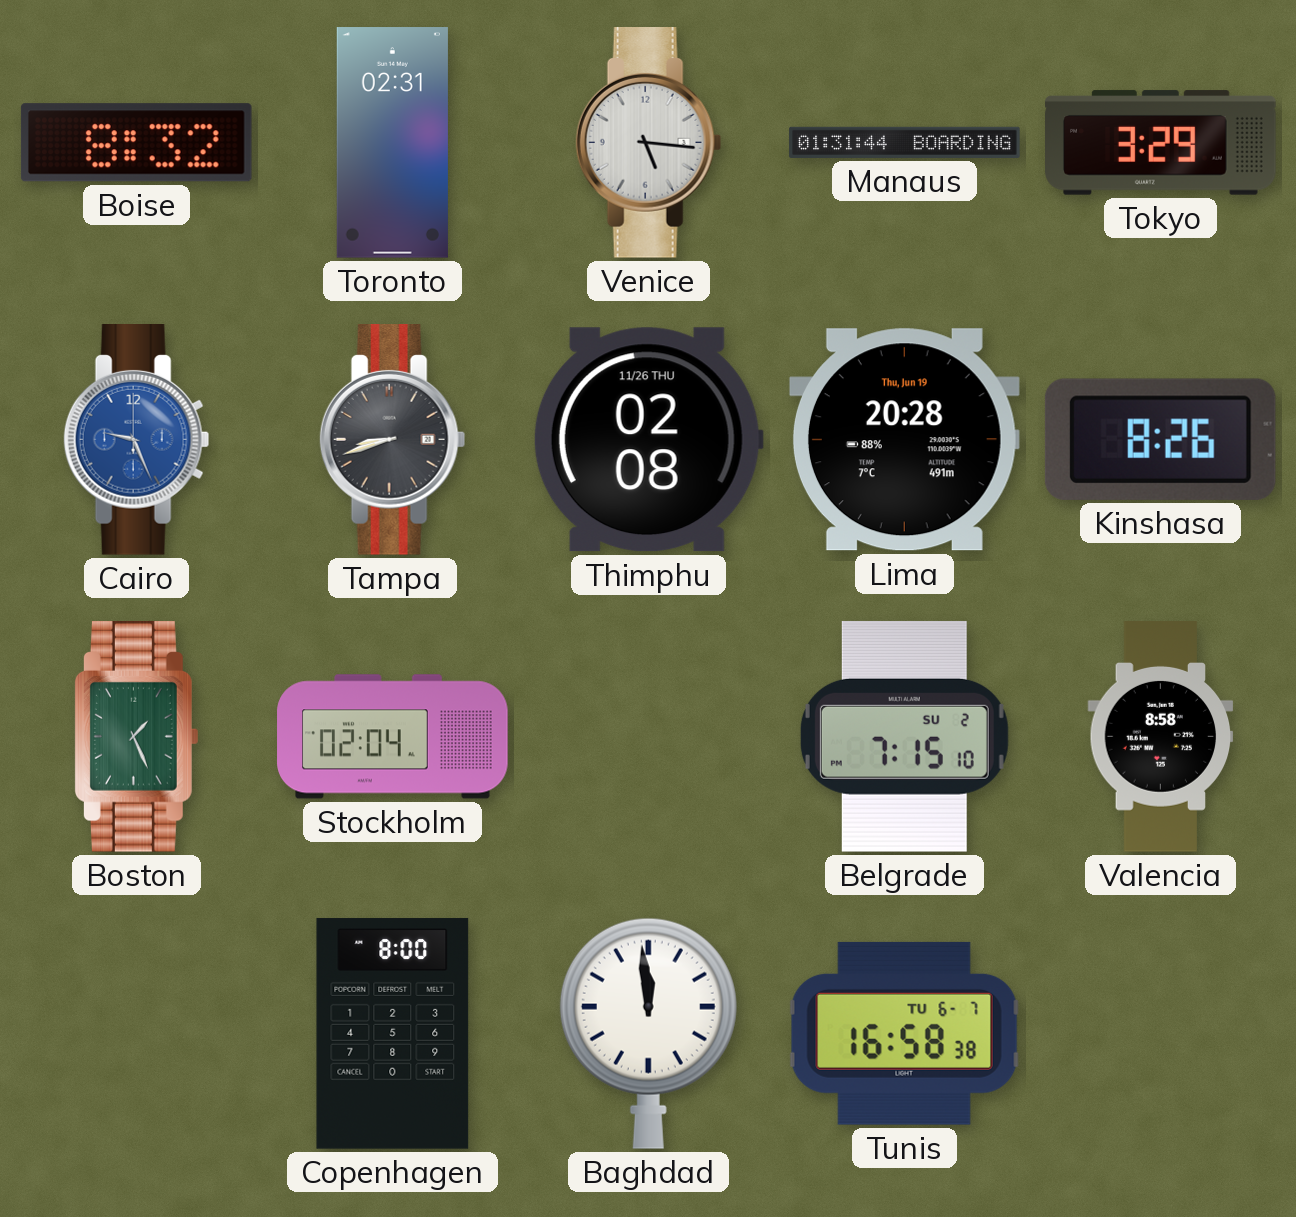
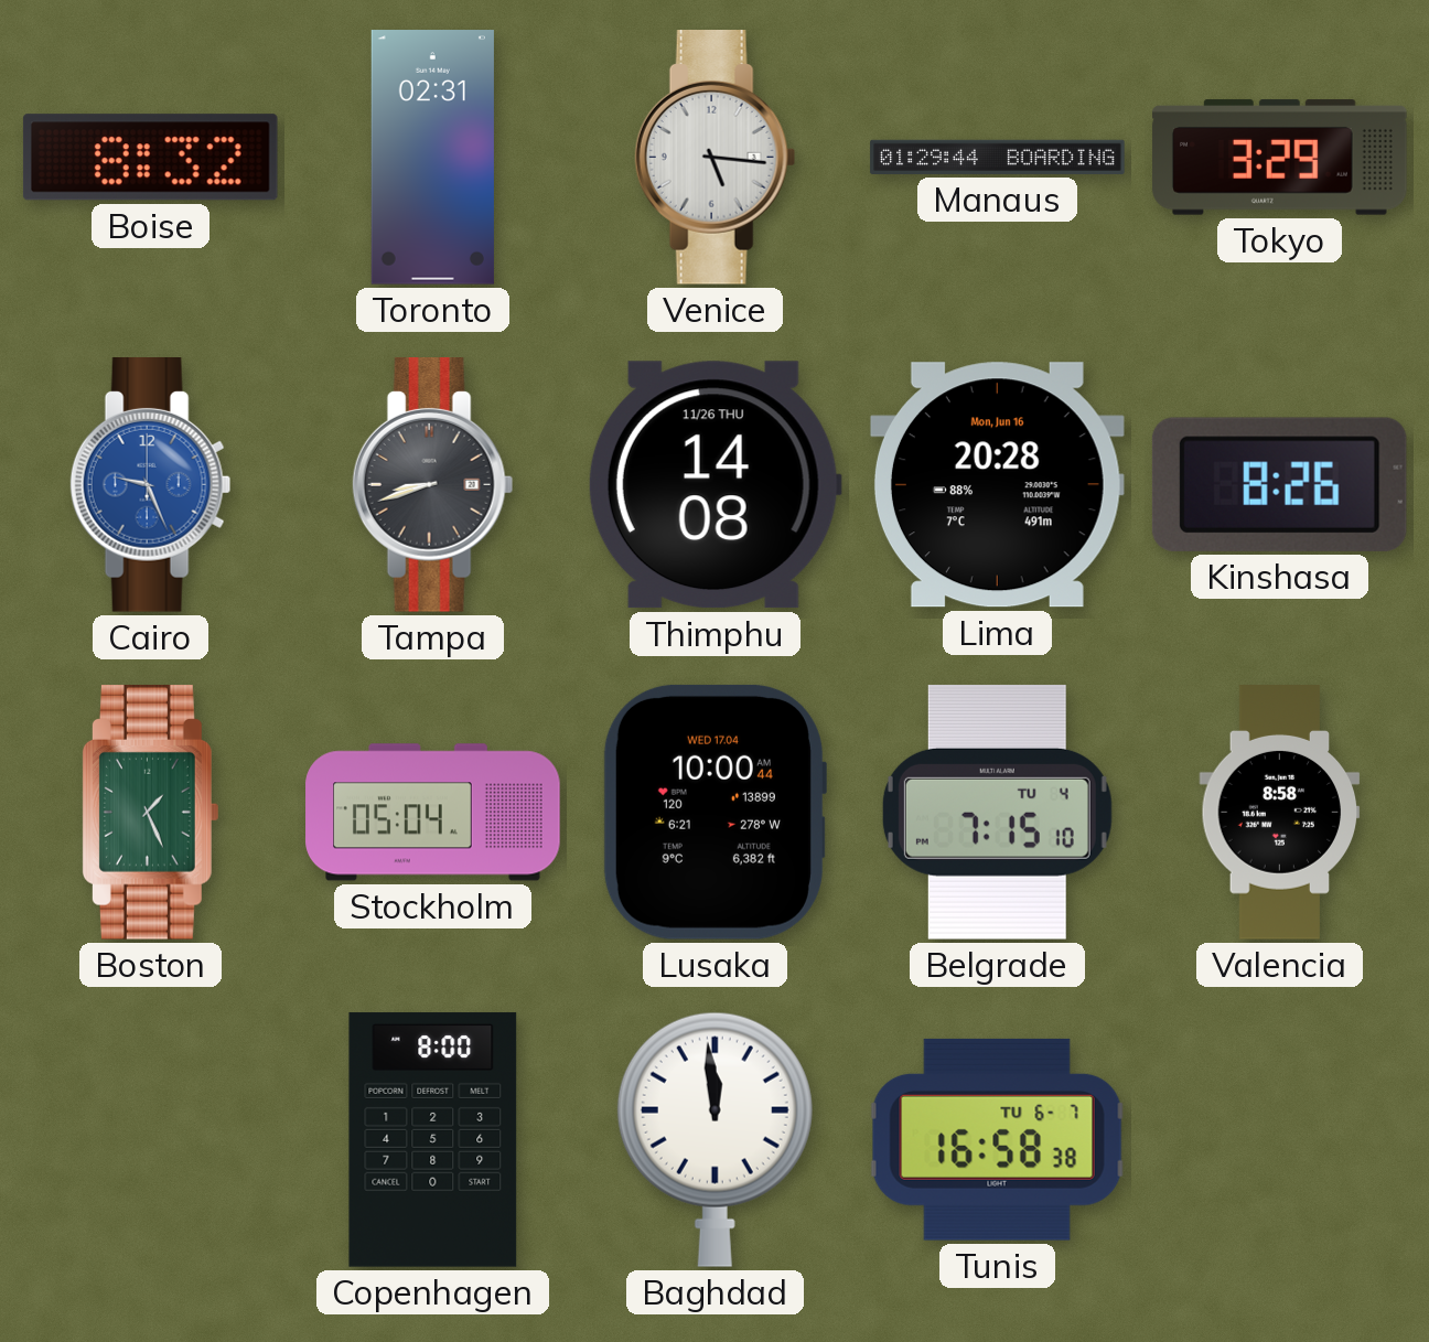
Manaus: 01:31 -> 01:29 (998, 157)
Thimphu: 02:08 -> 14:08 (714, 485)
Lima date: Thu, Jun 19 -> Mon, Jun 16 (997, 485)
Stockholm: 02:04 -> 05:04 (433, 813)
Lusaka: none -> 10:00 (714, 812)
Belgrade date: SU 2 -> TU 4 (997, 812)
